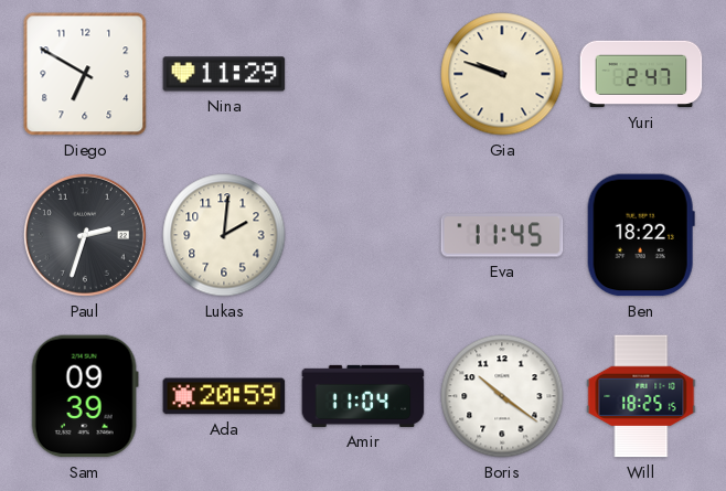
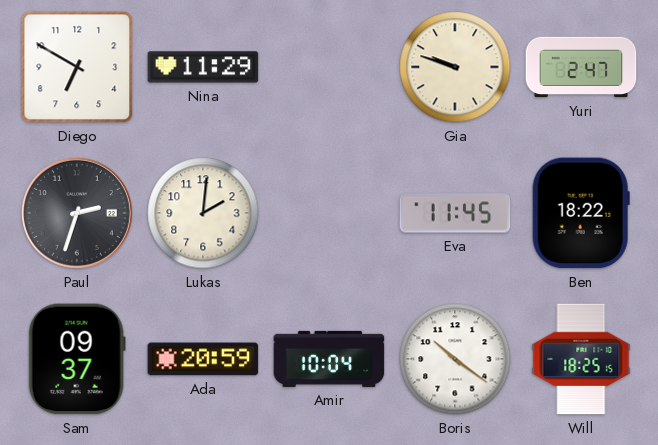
Sam: 09:39 -> 09:37 (77, 359)
Amir: 11:04 -> 10:04 (329, 359)
